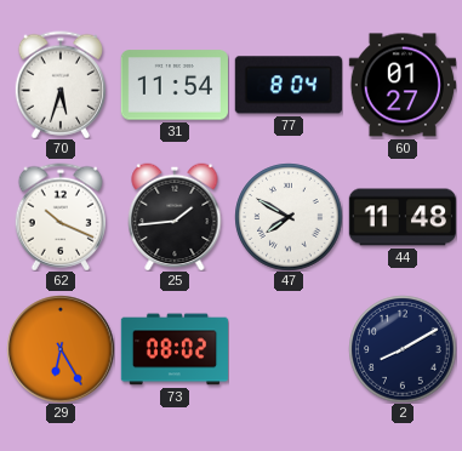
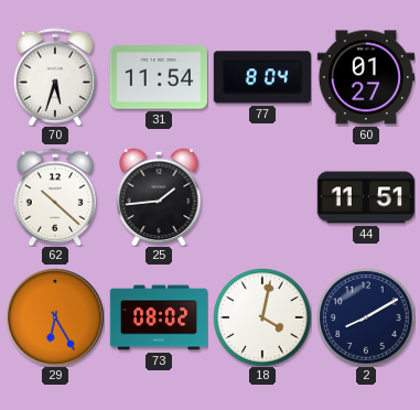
62: 10:19 -> 10:22 (54, 197)
47: 7:50 -> none (289, 217)
44: 11:48 -> 11:51 (365, 197)
18: none -> 4:02 (262, 317)
